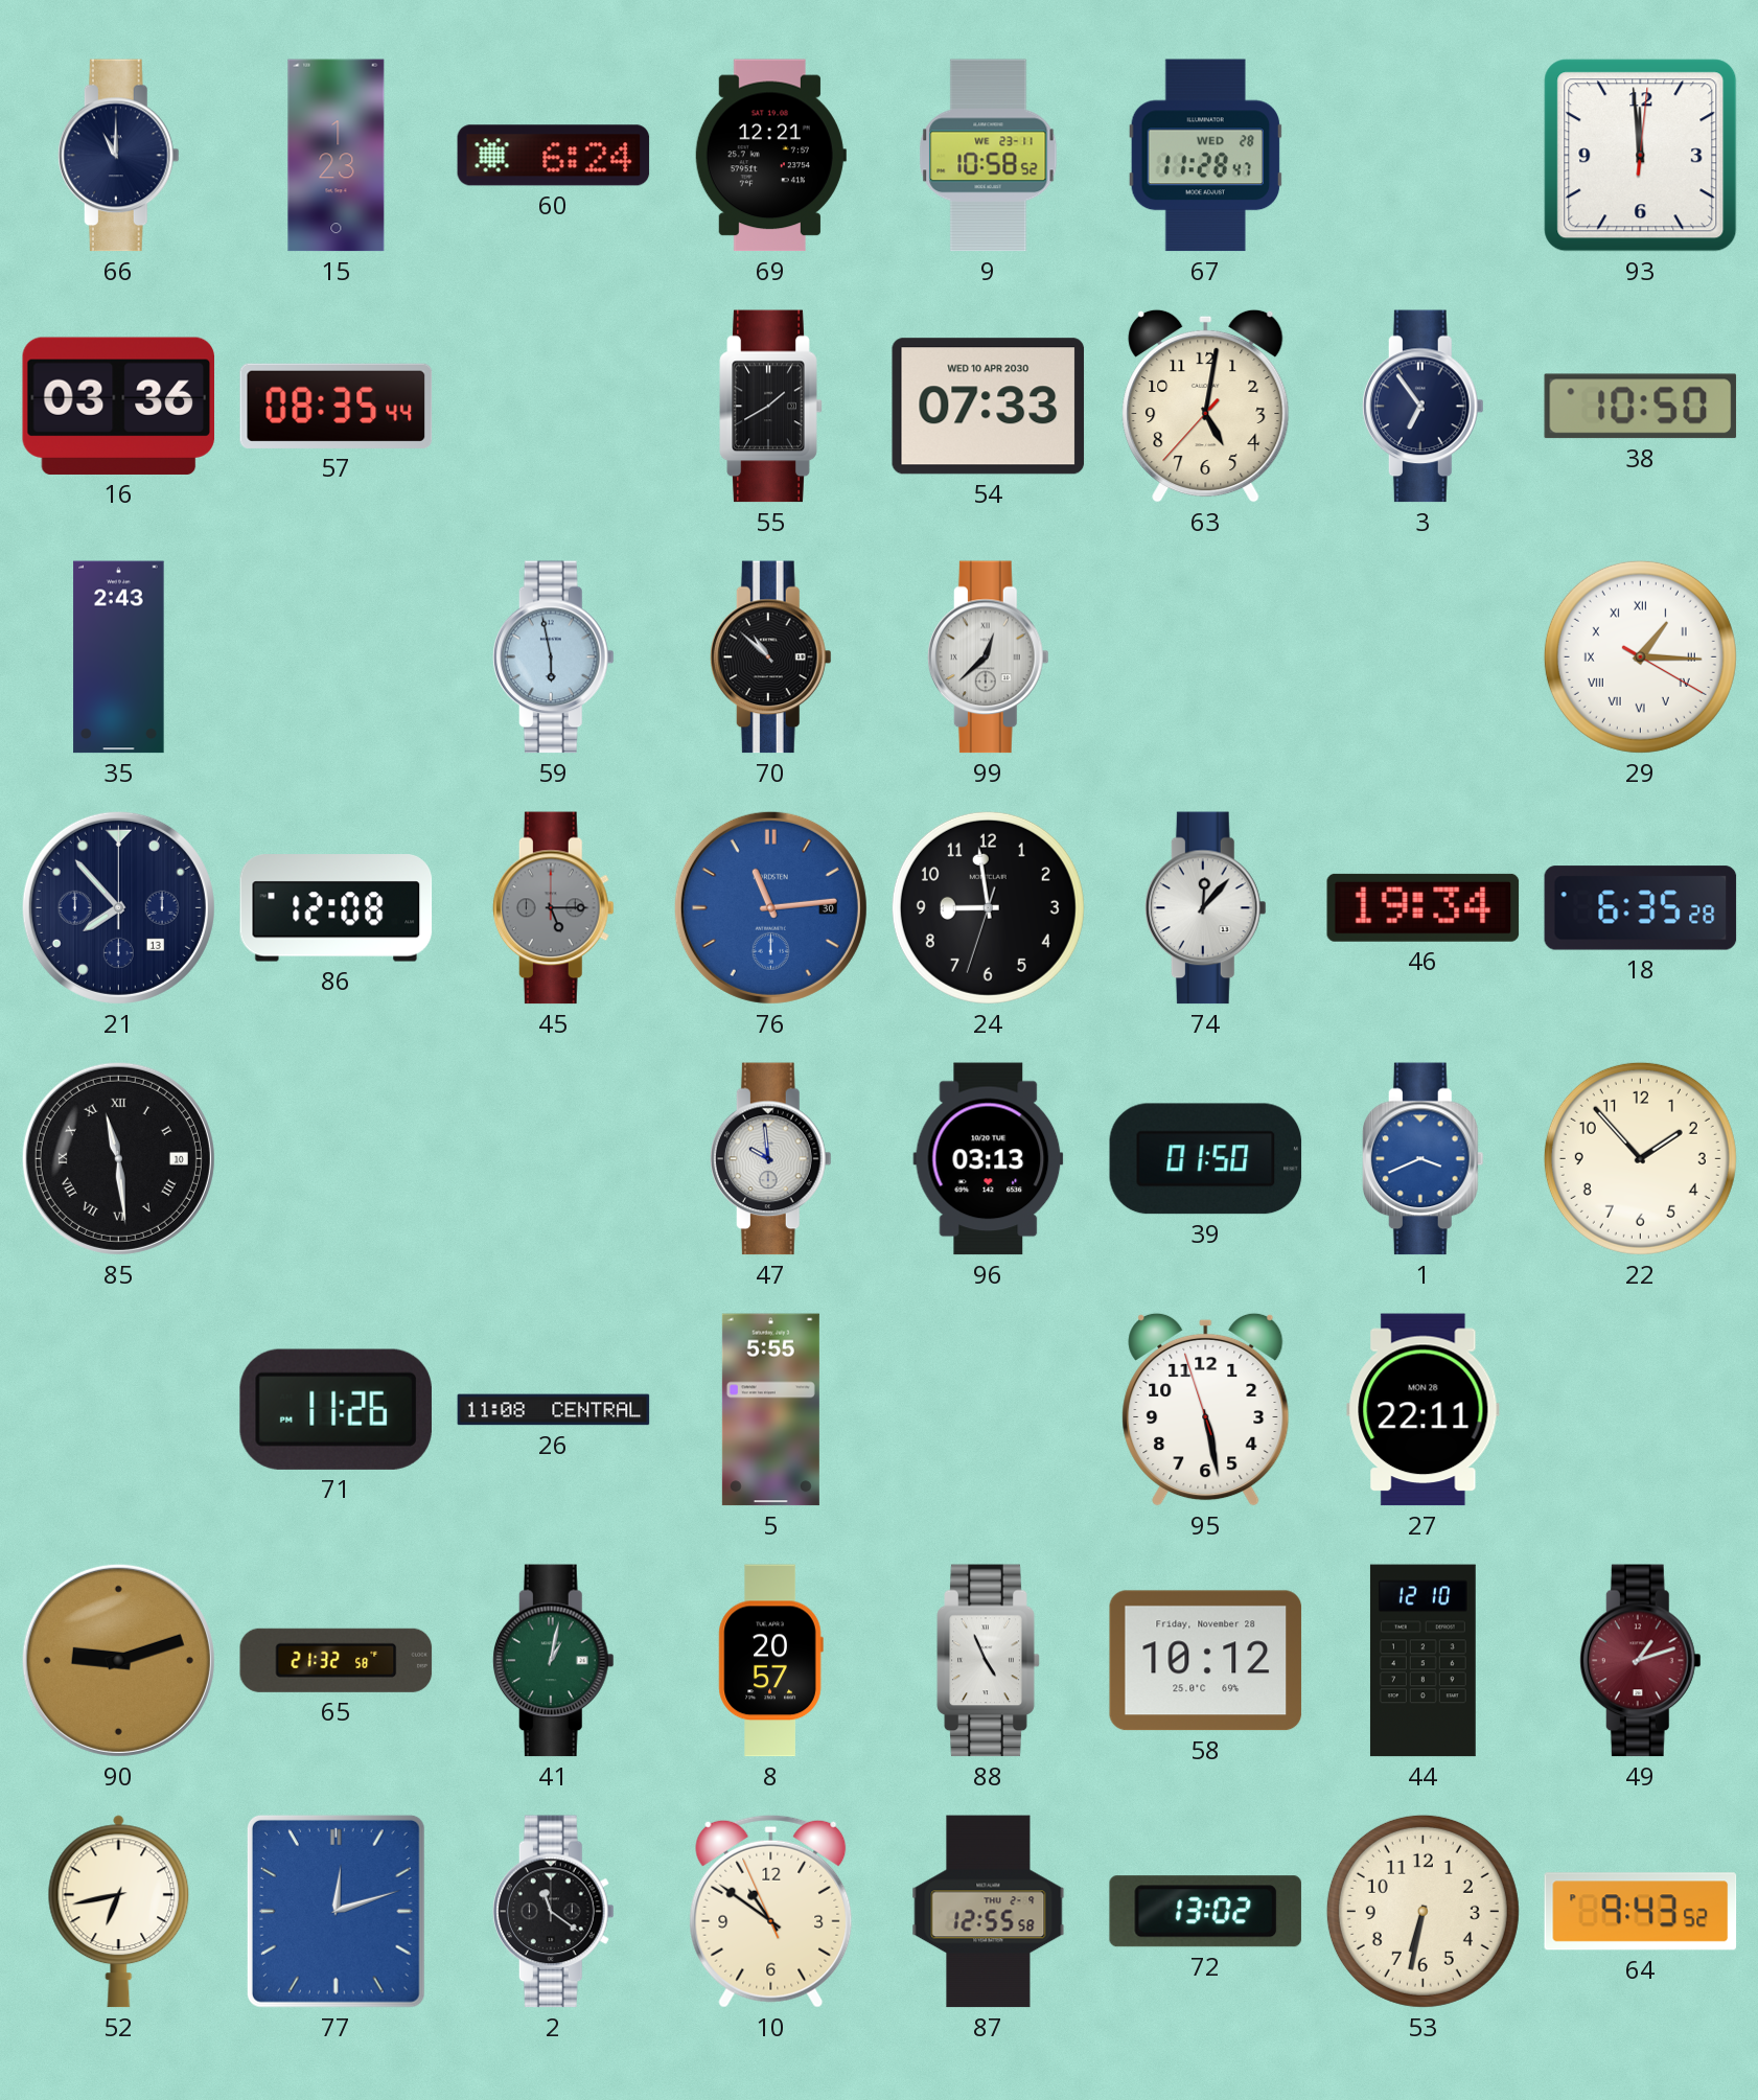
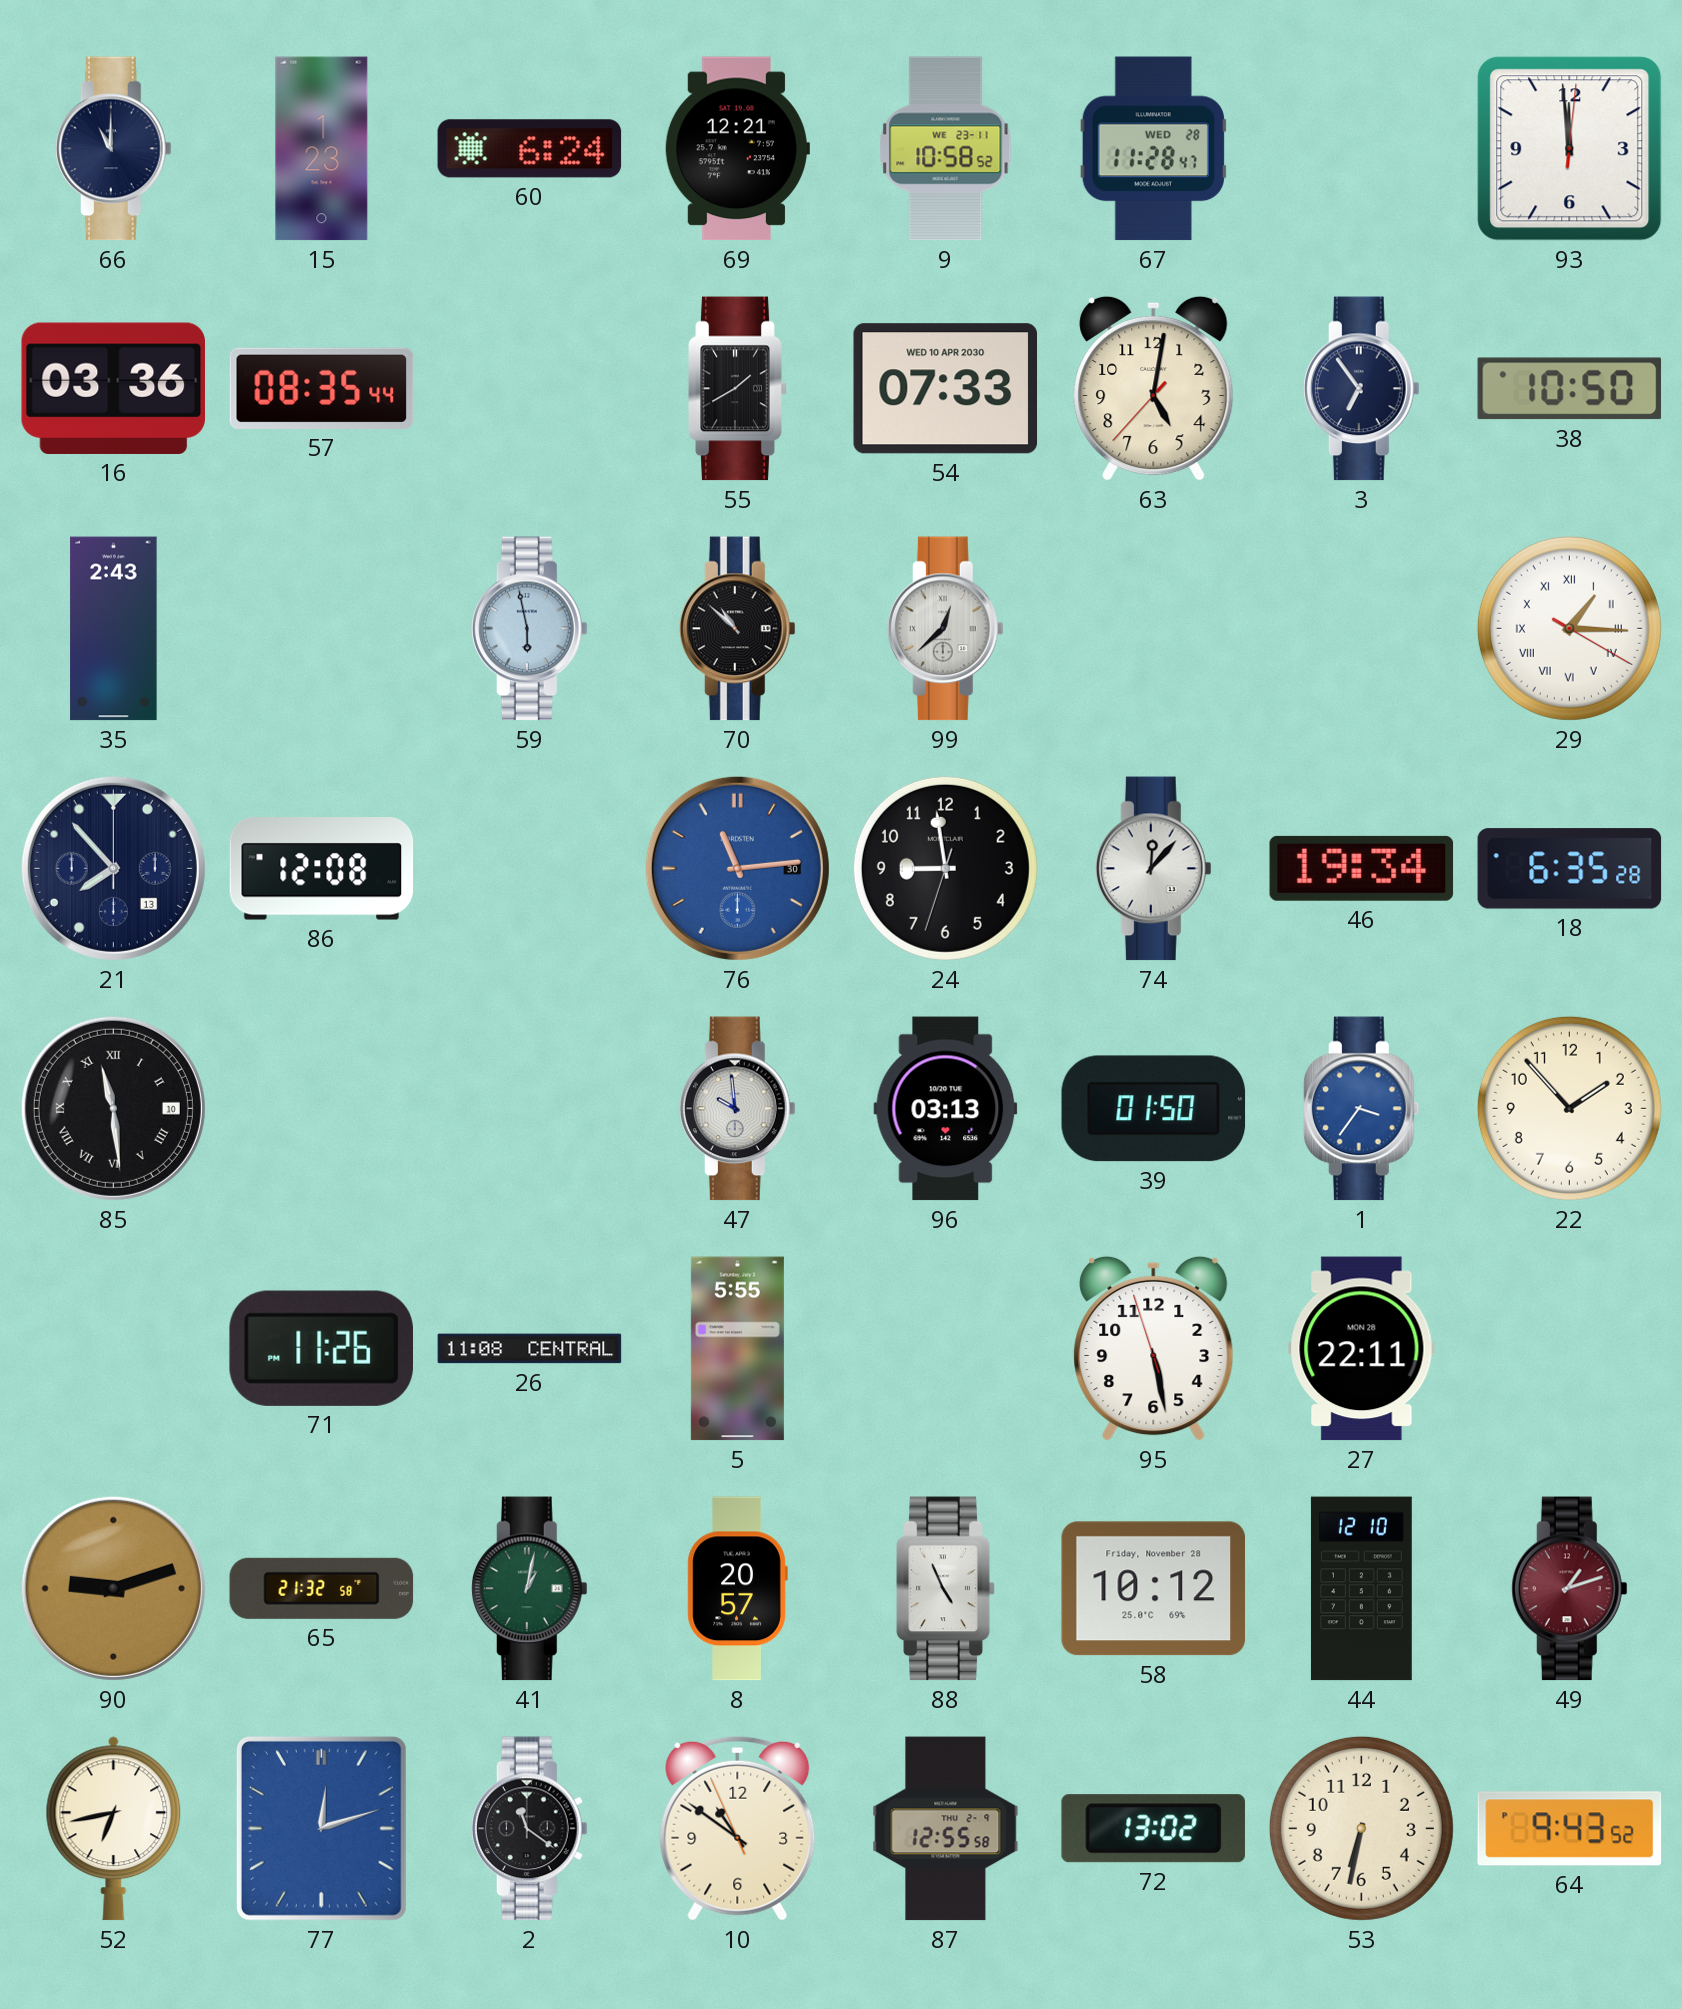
45: 5:15 -> none (553, 908)
1: 3:41 -> 3:36 (1361, 1109)
